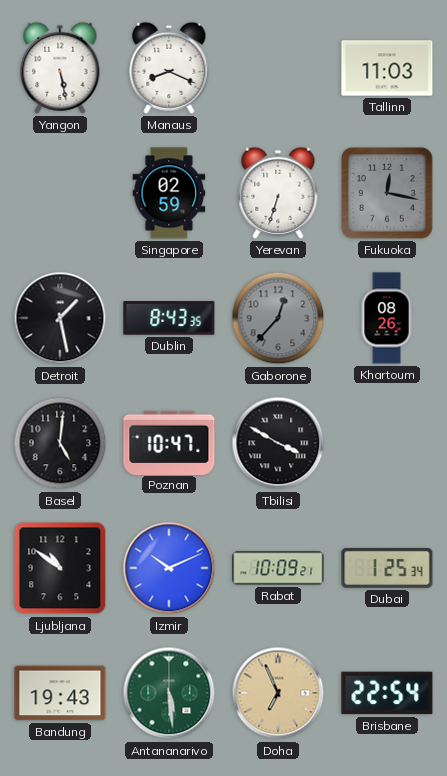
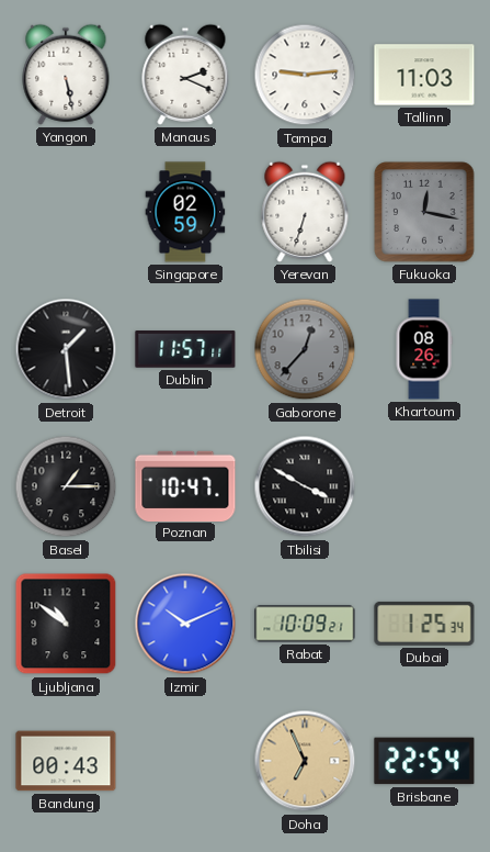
Manaus: 8:19 -> 2:19 (185, 75)
Tampa: none -> 9:14 (305, 75)
Detroit: 1:28 -> 1:29 (66, 349)
Dublin: 8:43 -> 11:57 (185, 349)
Basel: 5:01 -> 1:15 (66, 486)
Bandung: 19:43 -> 00:43 (66, 761)
Antananarivo: 5:29 -> none (169, 693)
